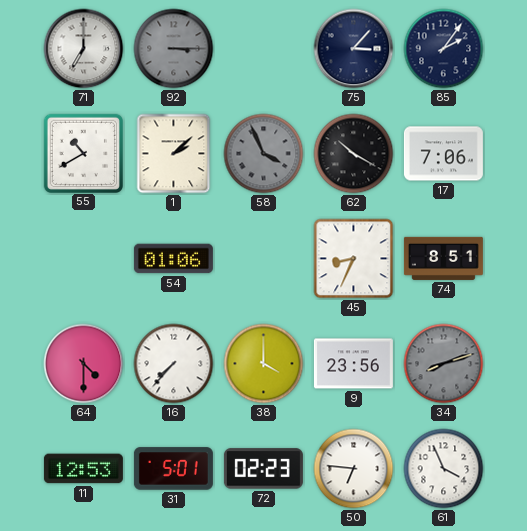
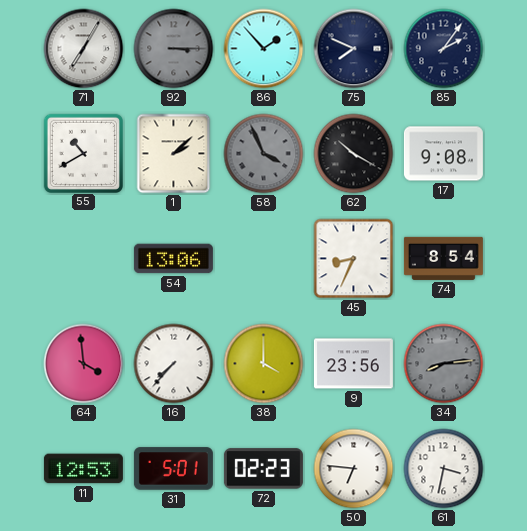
71: 7:00 -> 7:05 (84, 49)
86: none -> 1:53 (264, 49)
75: 3:07 -> 7:49 (354, 49)
17: 7:06 -> 9:08 (443, 154)
54: 01:06 -> 13:06 (173, 259)
74: 8:51 -> 8:54 (443, 258)
64: 4:30 -> 3:59 (84, 364)
34: 8:12 -> 8:14 (444, 364)
61: 3:56 -> 3:32 (444, 469)
